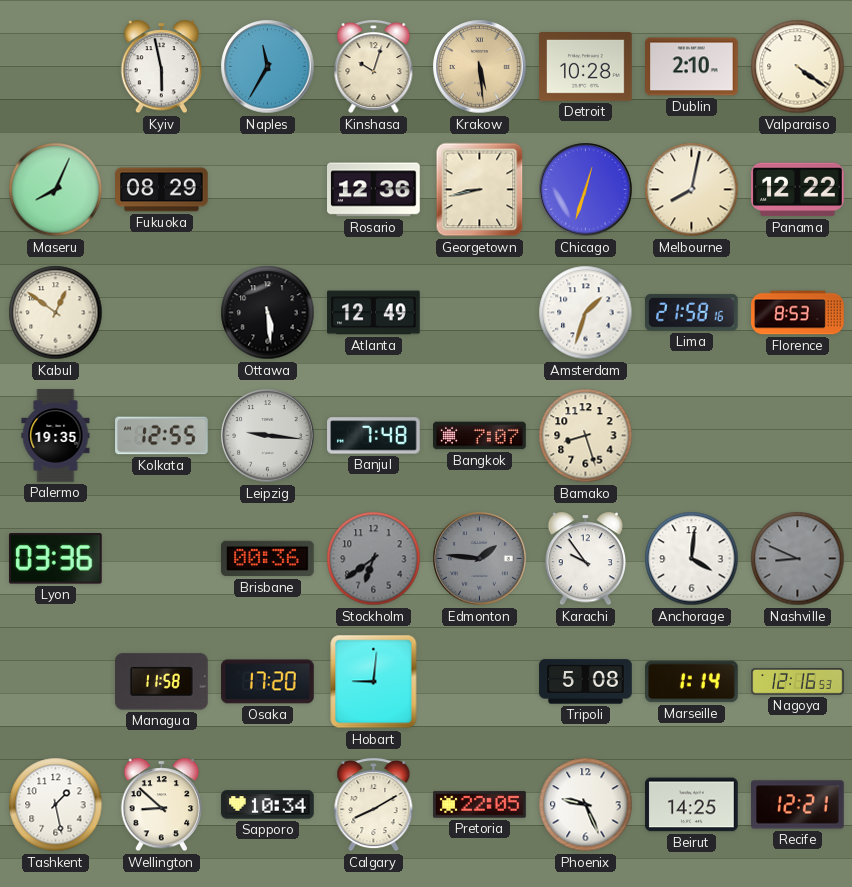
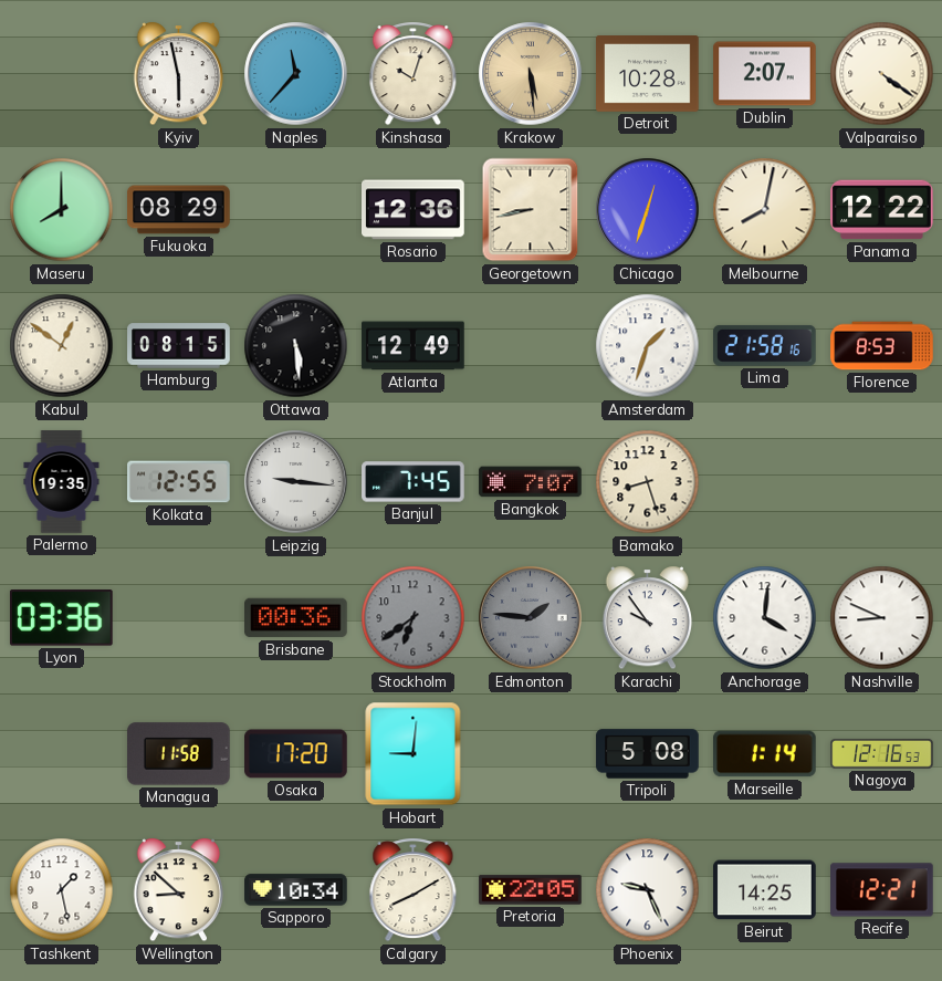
Naples: 11:35 -> 11:37 (296, 74)
Dublin: 2:10 -> 2:07 (765, 74)
Maseru: 8:04 -> 8:00 (62, 210)
Hamburg: none -> 08:15 (179, 346)
Banjul: 7:48 -> 7:45 (414, 482)
Nashville dial: grey -> white (882, 618)
